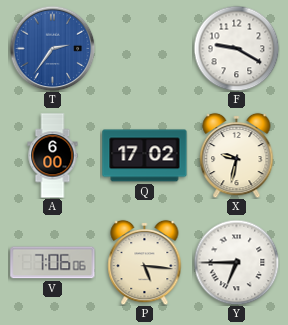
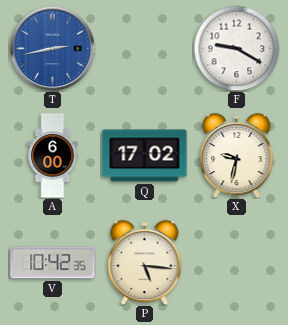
T: 2:36 -> 2:43 (52, 48)
V: 7:06 -> 10:42 (53, 263)
Y: 6:45 -> none (236, 262)
